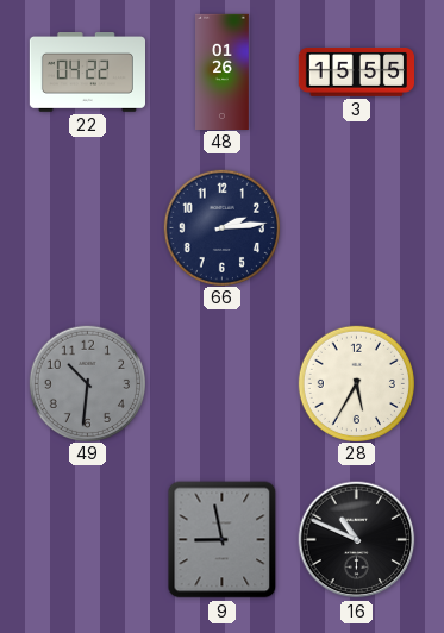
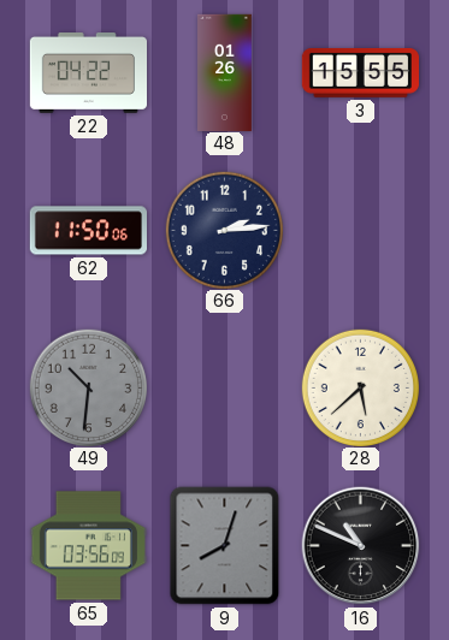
62: none -> 11:50 (88, 231)
28: 5:35 -> 5:38 (360, 387)
65: none -> 03:56 (88, 546)
9: 8:58 -> 8:03 (225, 546)
